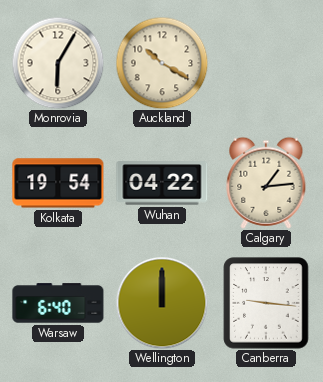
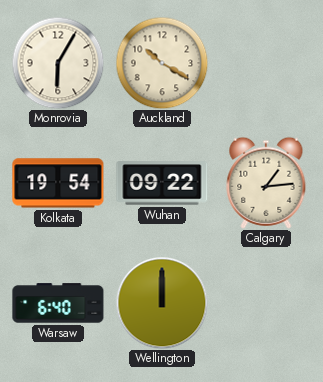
Wuhan: 04:22 -> 09:22 (162, 183)
Canberra: 9:16 -> none (266, 303)
